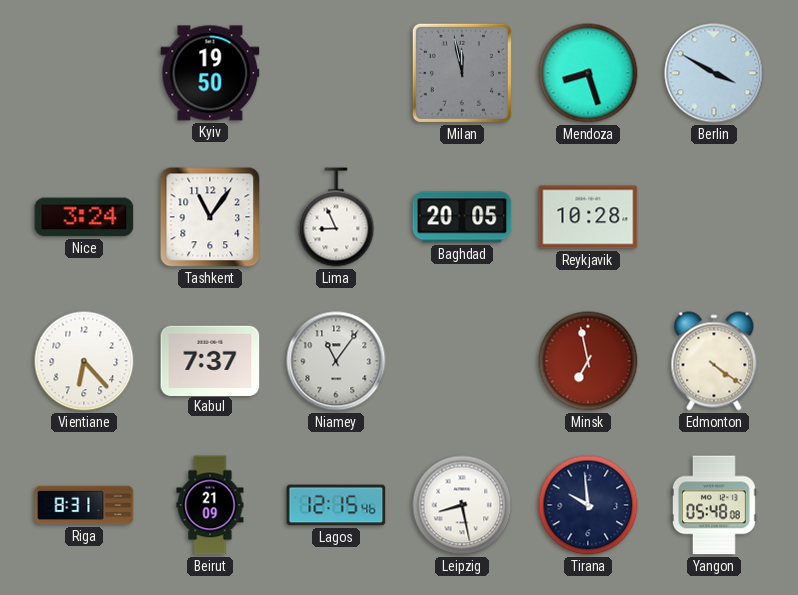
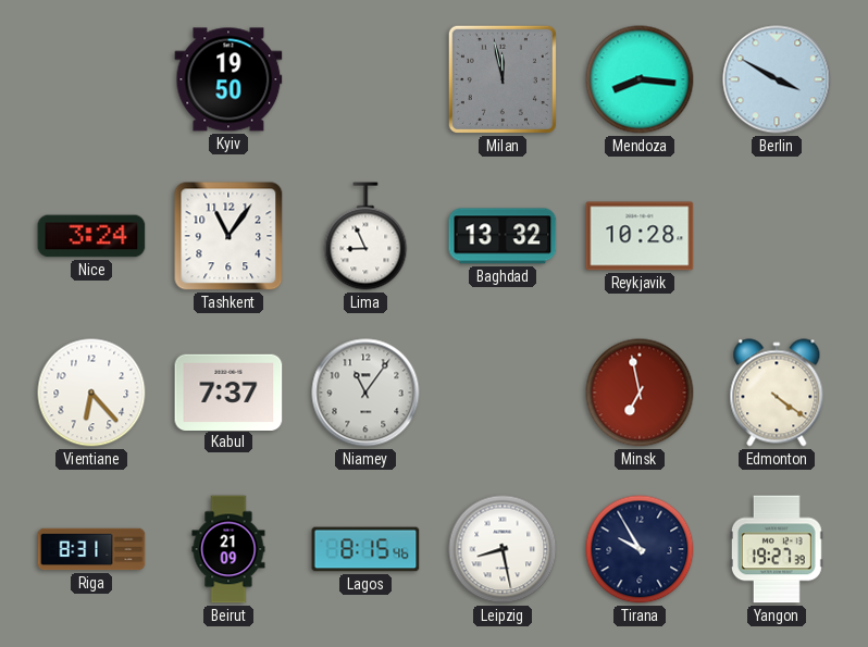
Mendoza: 8:27 -> 8:16 (640, 79)
Baghdad: 20:05 -> 13:32 (503, 236)
Lagos: 12:15 -> 8:15 (365, 549)
Tirana: 9:59 -> 9:55 (640, 549)
Yangon: 05:48 -> 19:27 (777, 549)
